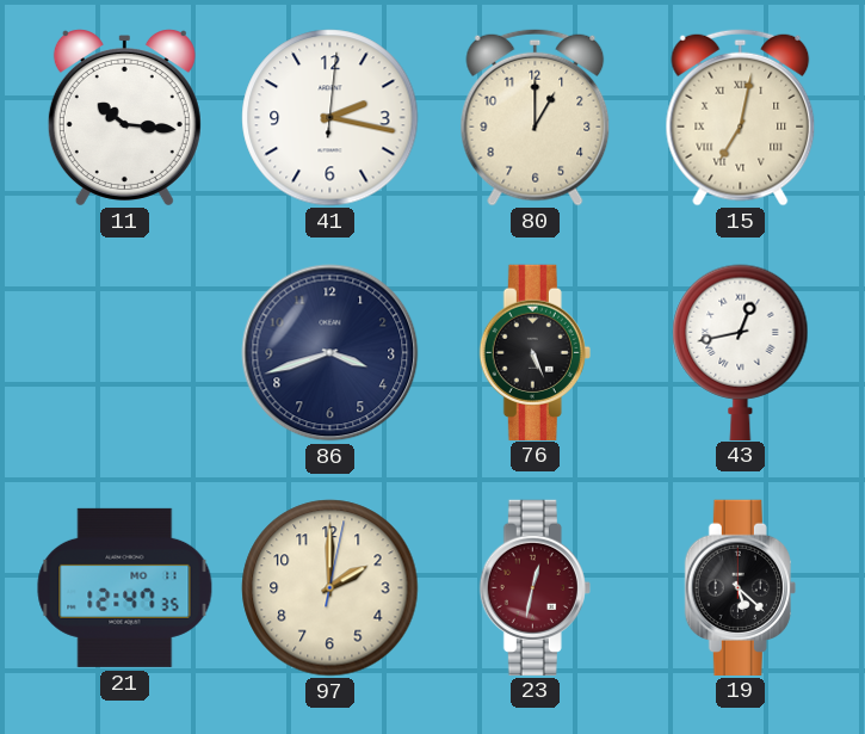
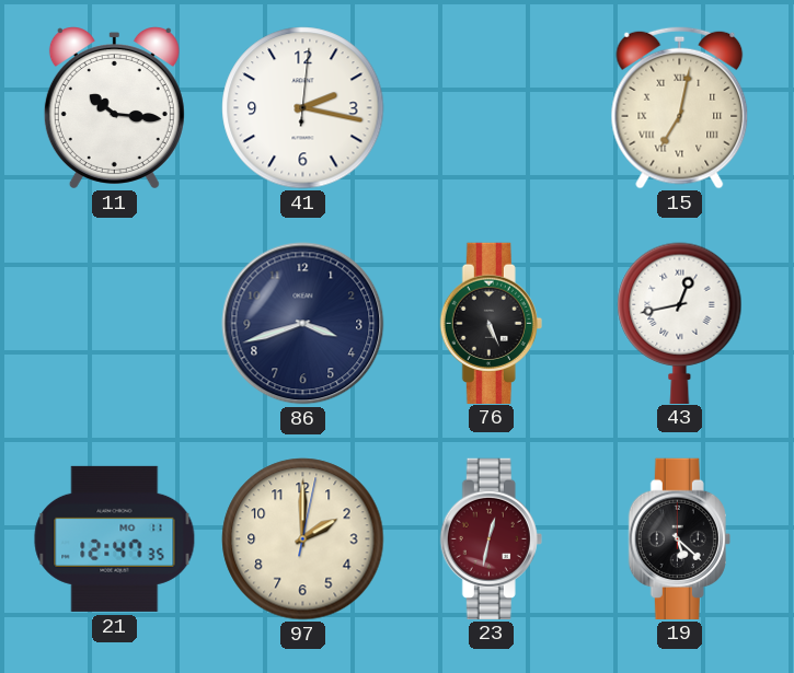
80: 1:00 -> none (536, 117)
